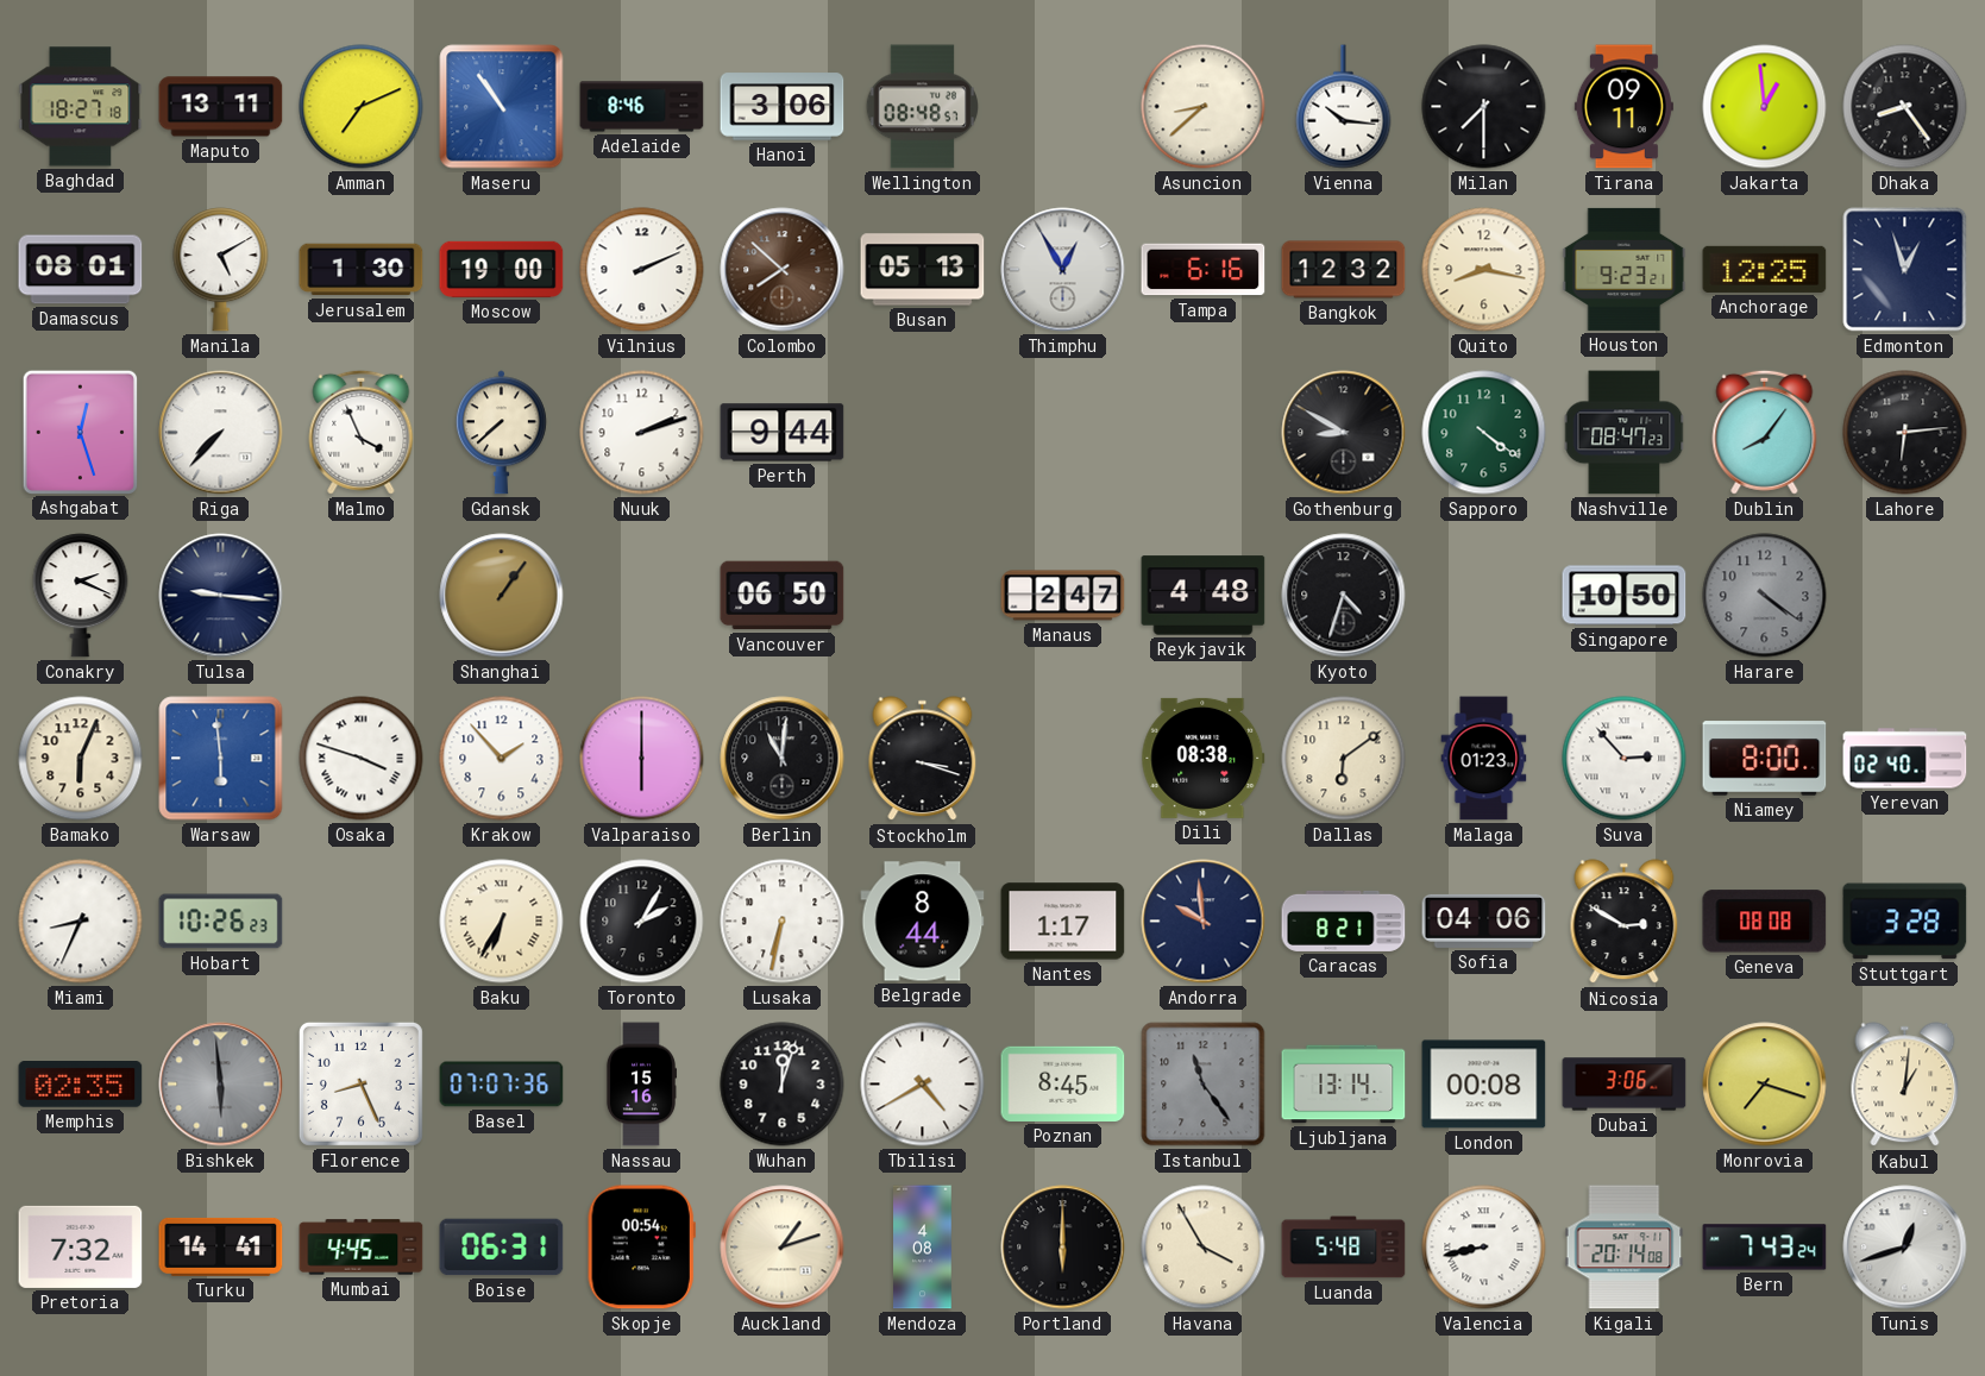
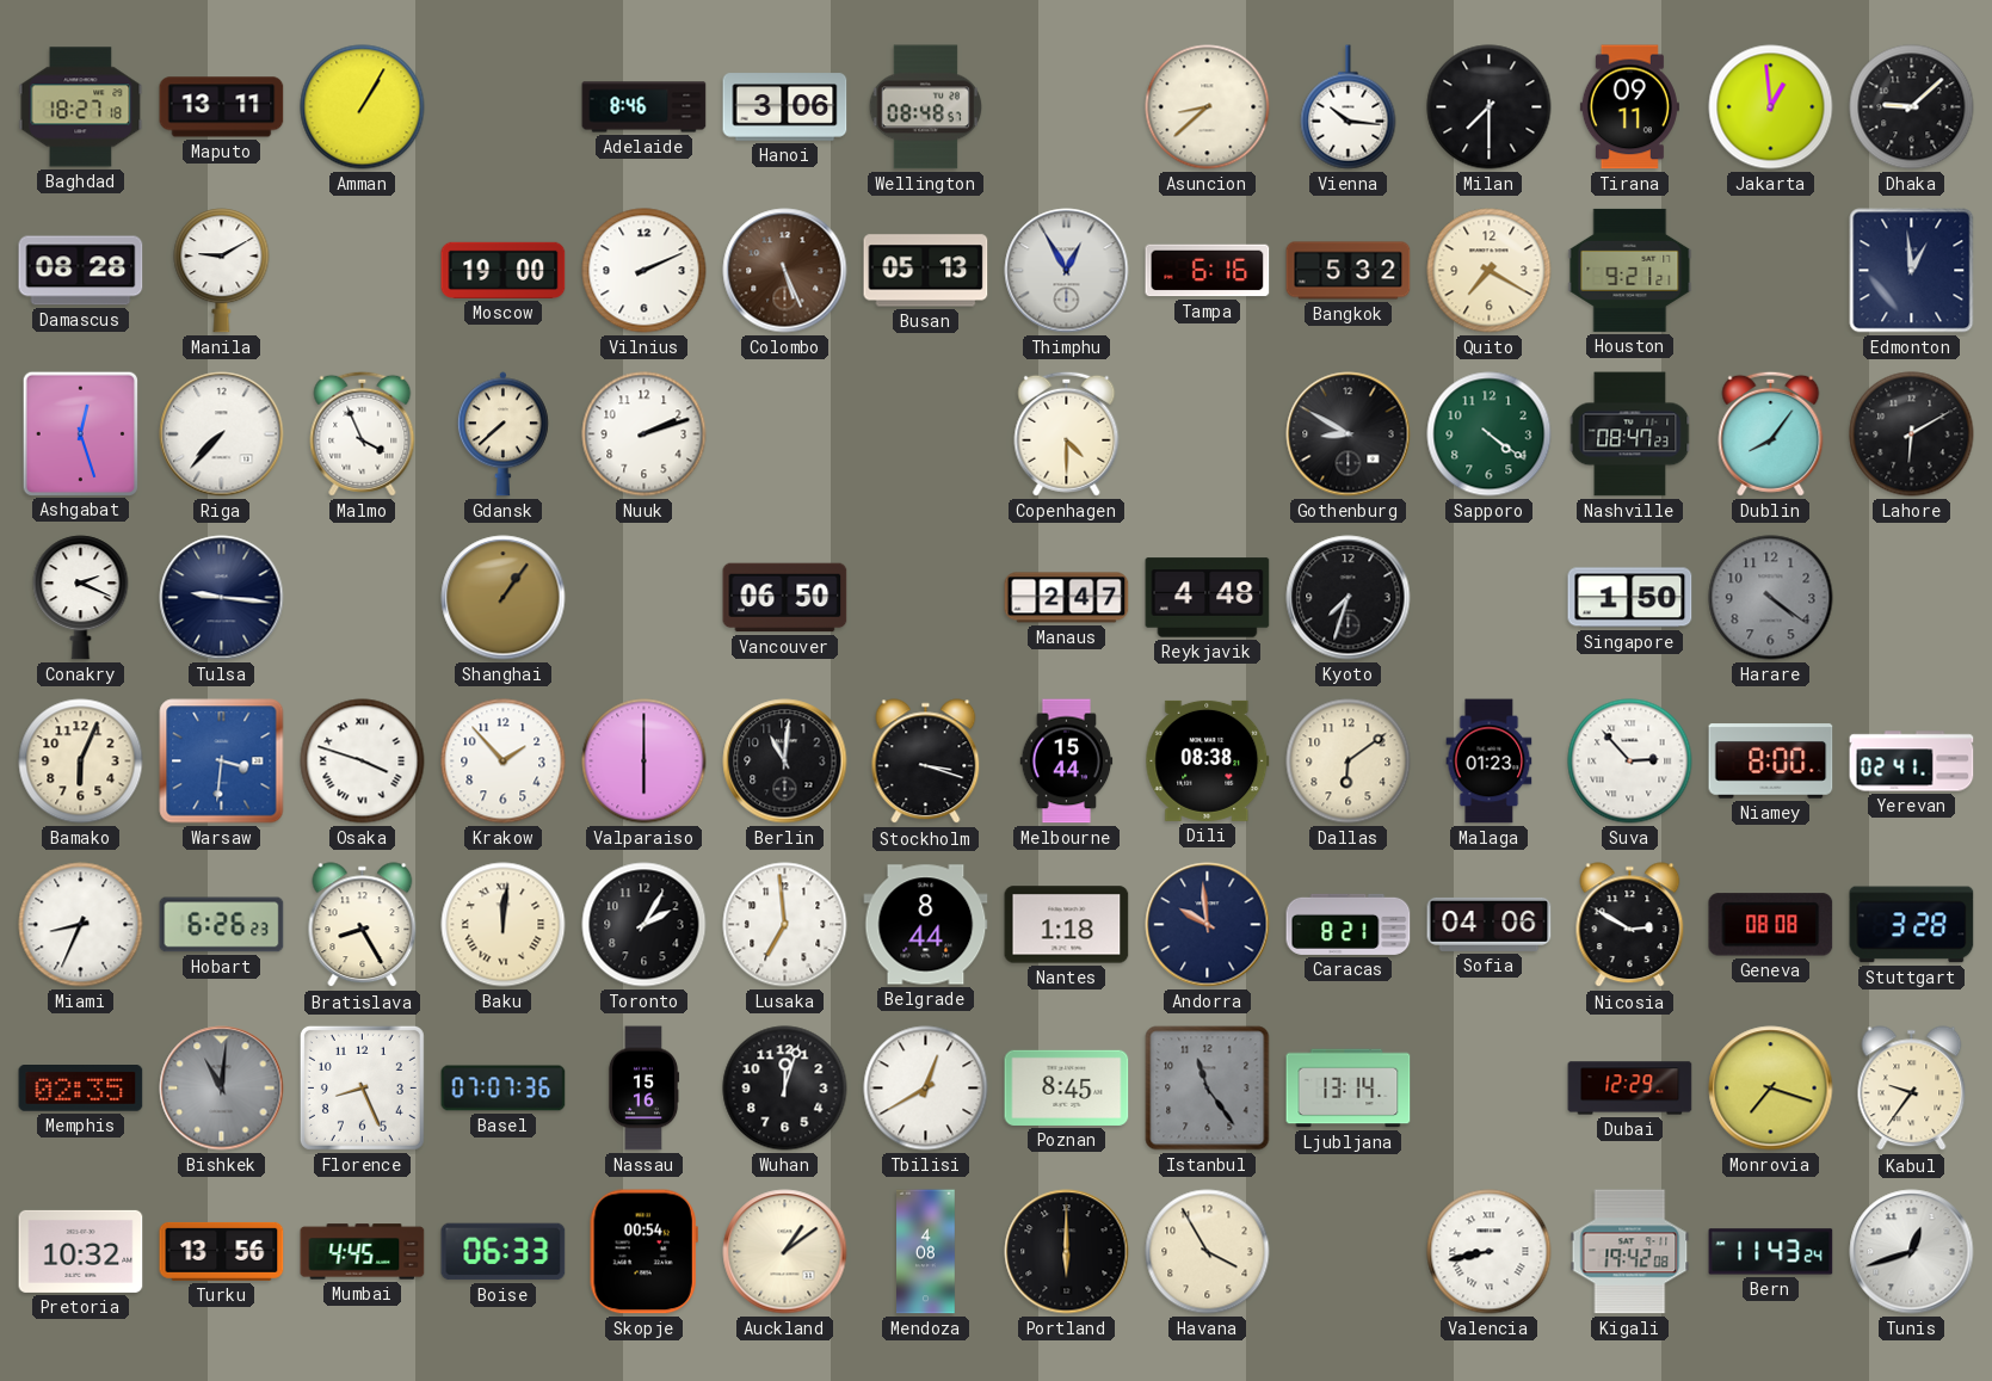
Amman: 7:11 -> 1:05 (363, 107)
Maseru: 10:54 -> none (502, 107)
Dhaka: 8:24 -> 9:08 (1912, 107)
Damascus: 08:01 -> 08:28 (81, 271)
Manila: 5:10 -> 9:10 (222, 271)
Jerusalem: 1:30 -> none (362, 270)
Colombo: 7:52 -> 5:26 (785, 271)
Bangkok: 12:32 -> 5:32 (1349, 271)
Quito: 8:17 -> 7:20 (1490, 271)
Houston: 9:23 -> 9:21 (1630, 270)
Anchorage: 12:25 -> none (1765, 269)
Edmonton: 12:57 -> 12:59 (1912, 271)
Perth: 9:44 -> none (783, 433)
Copenhagen: none -> 4:30 (1067, 433)
Lahore: 6:14 -> 6:10 (1912, 434)
Kyoto: 4:33 -> 7:33 (1349, 598)
Singapore: 10:50 -> 1:50 (1630, 598)
Warsaw: 5:59 -> 3:31 (222, 762)
Melbourne: none -> 15:44 (1067, 762)
Yerevan: 02:40 -> 02:41 (1912, 762)
Hobart: 10:26 -> 6:26 (222, 925)
Bratislava: none -> 8:25 (363, 925)
Baku: 6:35 -> 12:01 (504, 925)
Lusaka: 6:32 -> 6:59 (785, 925)
Nantes: 1:17 -> 1:18 (1067, 925)
Bishkek: 5:59 -> 11:01 (222, 1089)
Tbilisi: 4:40 -> 12:40 (926, 1089)
London: 00:08 -> none (1484, 1085)
Dubai: 3:06 -> 12:29 (1630, 1089)
Kabul: 1:01 -> 9:36 (1912, 1089)
Pretoria: 7:32 -> 10:32 (81, 1251)
Turku: 14:41 -> 13:56 (222, 1251)
Boise: 06:31 -> 06:33 (504, 1252)
Auckland: 1:12 -> 1:09 (785, 1252)
Luanda: 5:48 -> none (1344, 1248)
Kigali: 20:14 -> 19:42 (1630, 1252)
Bern: 7:43 -> 11:43 (1771, 1252)
